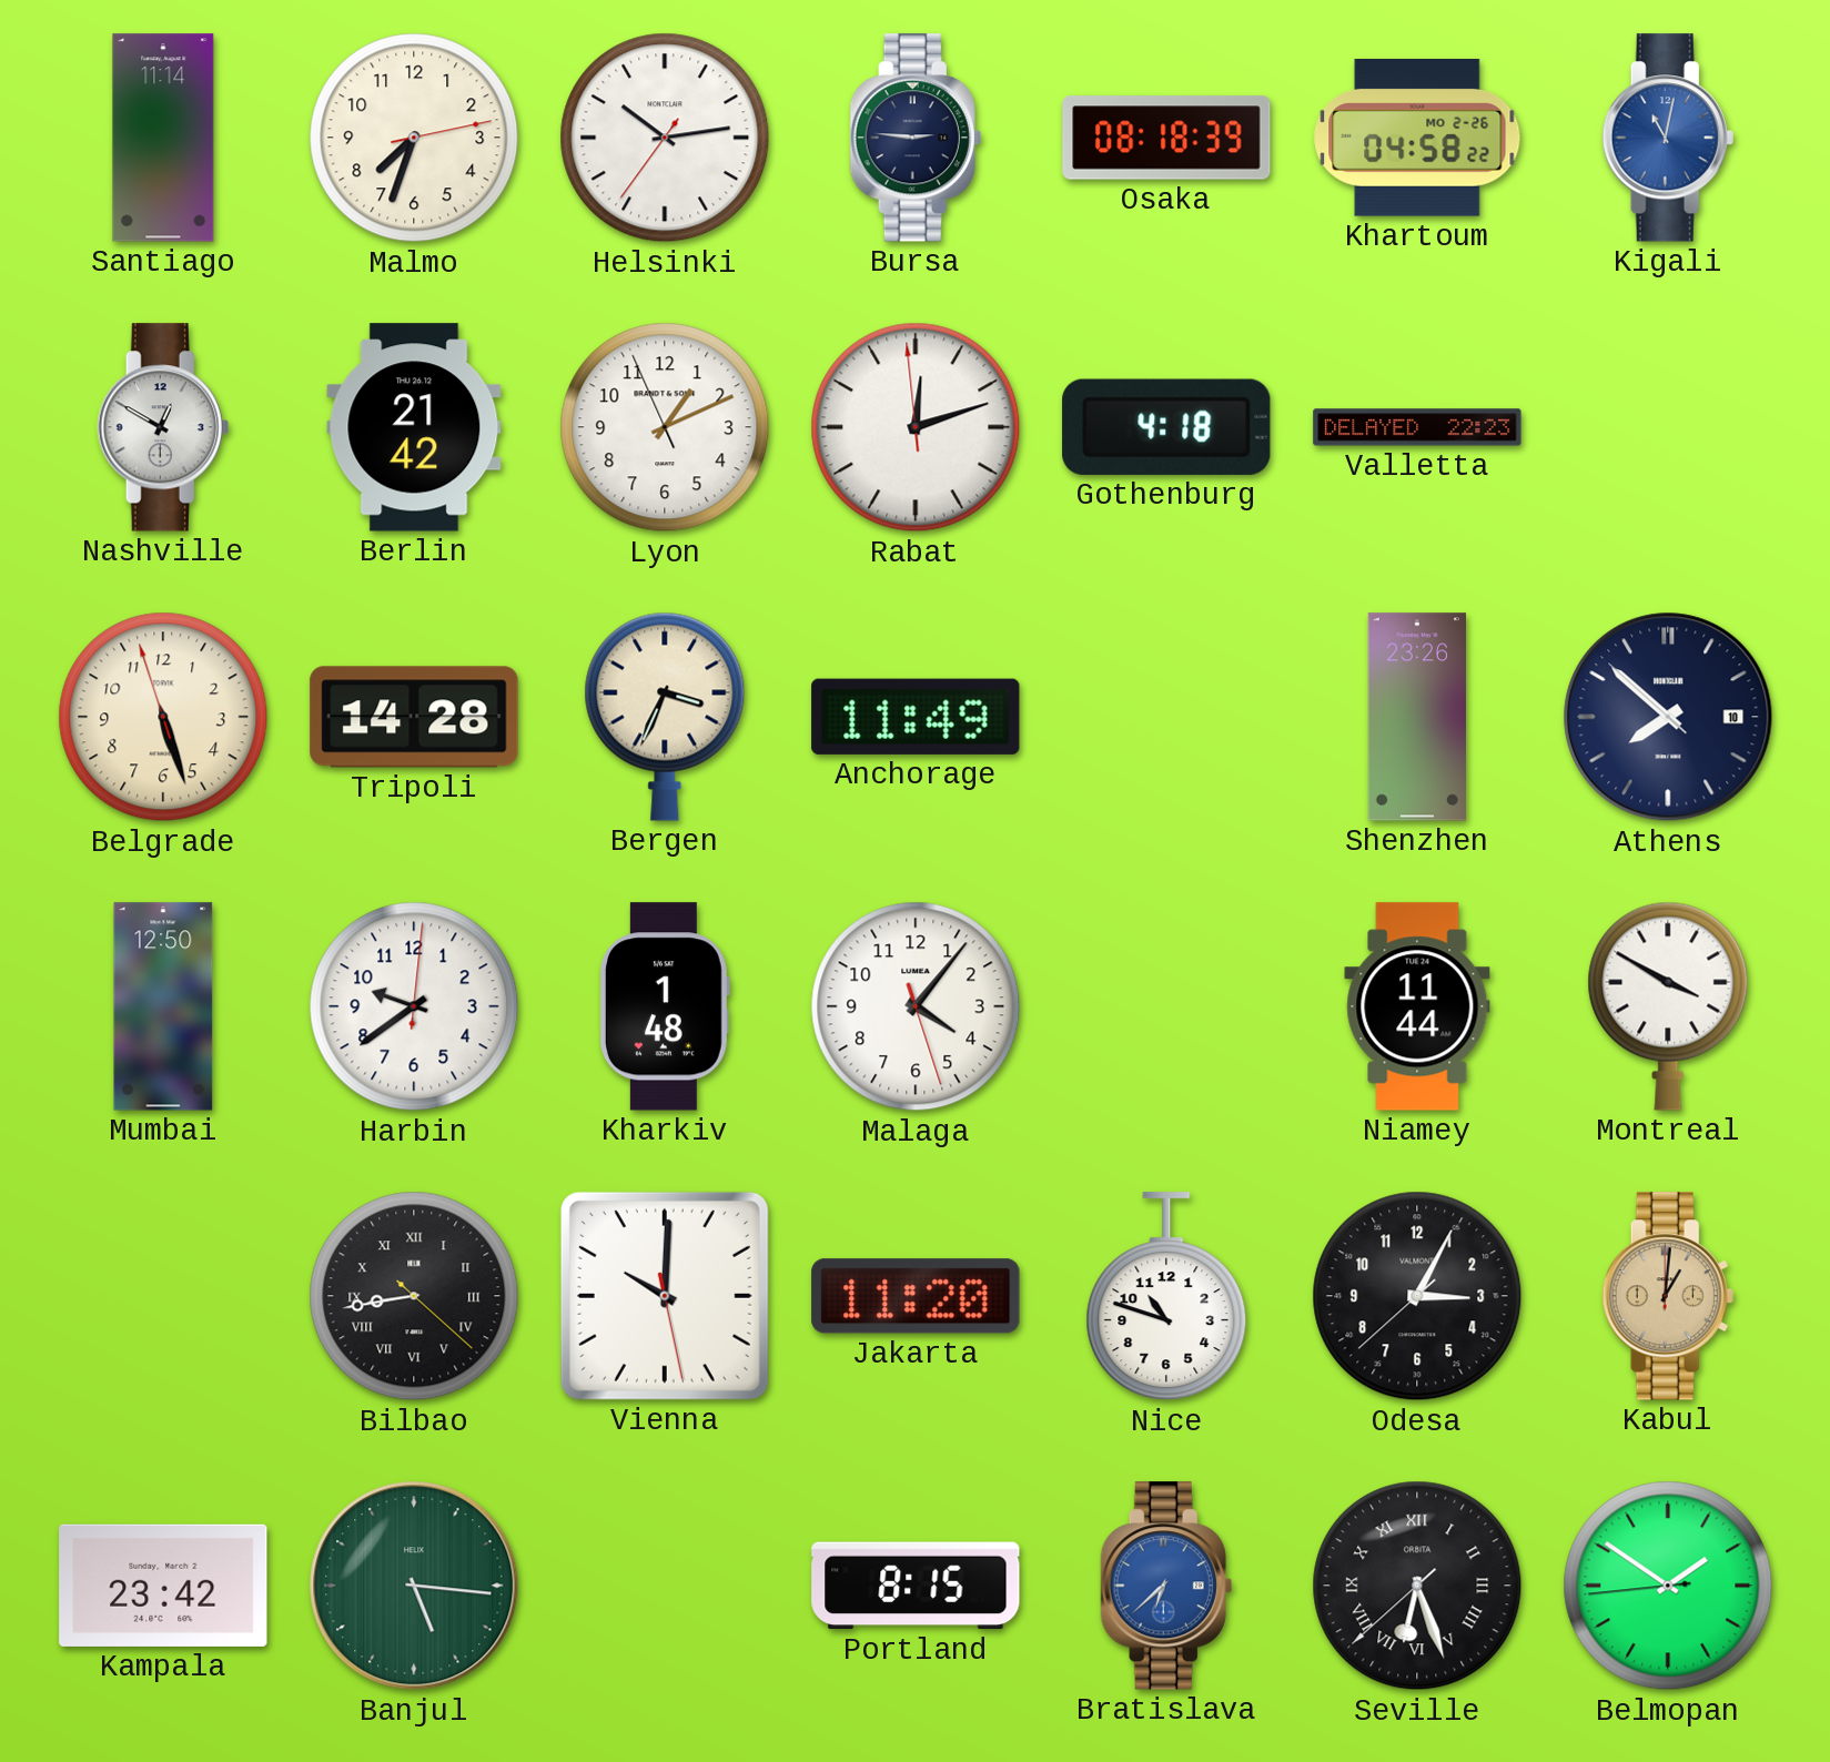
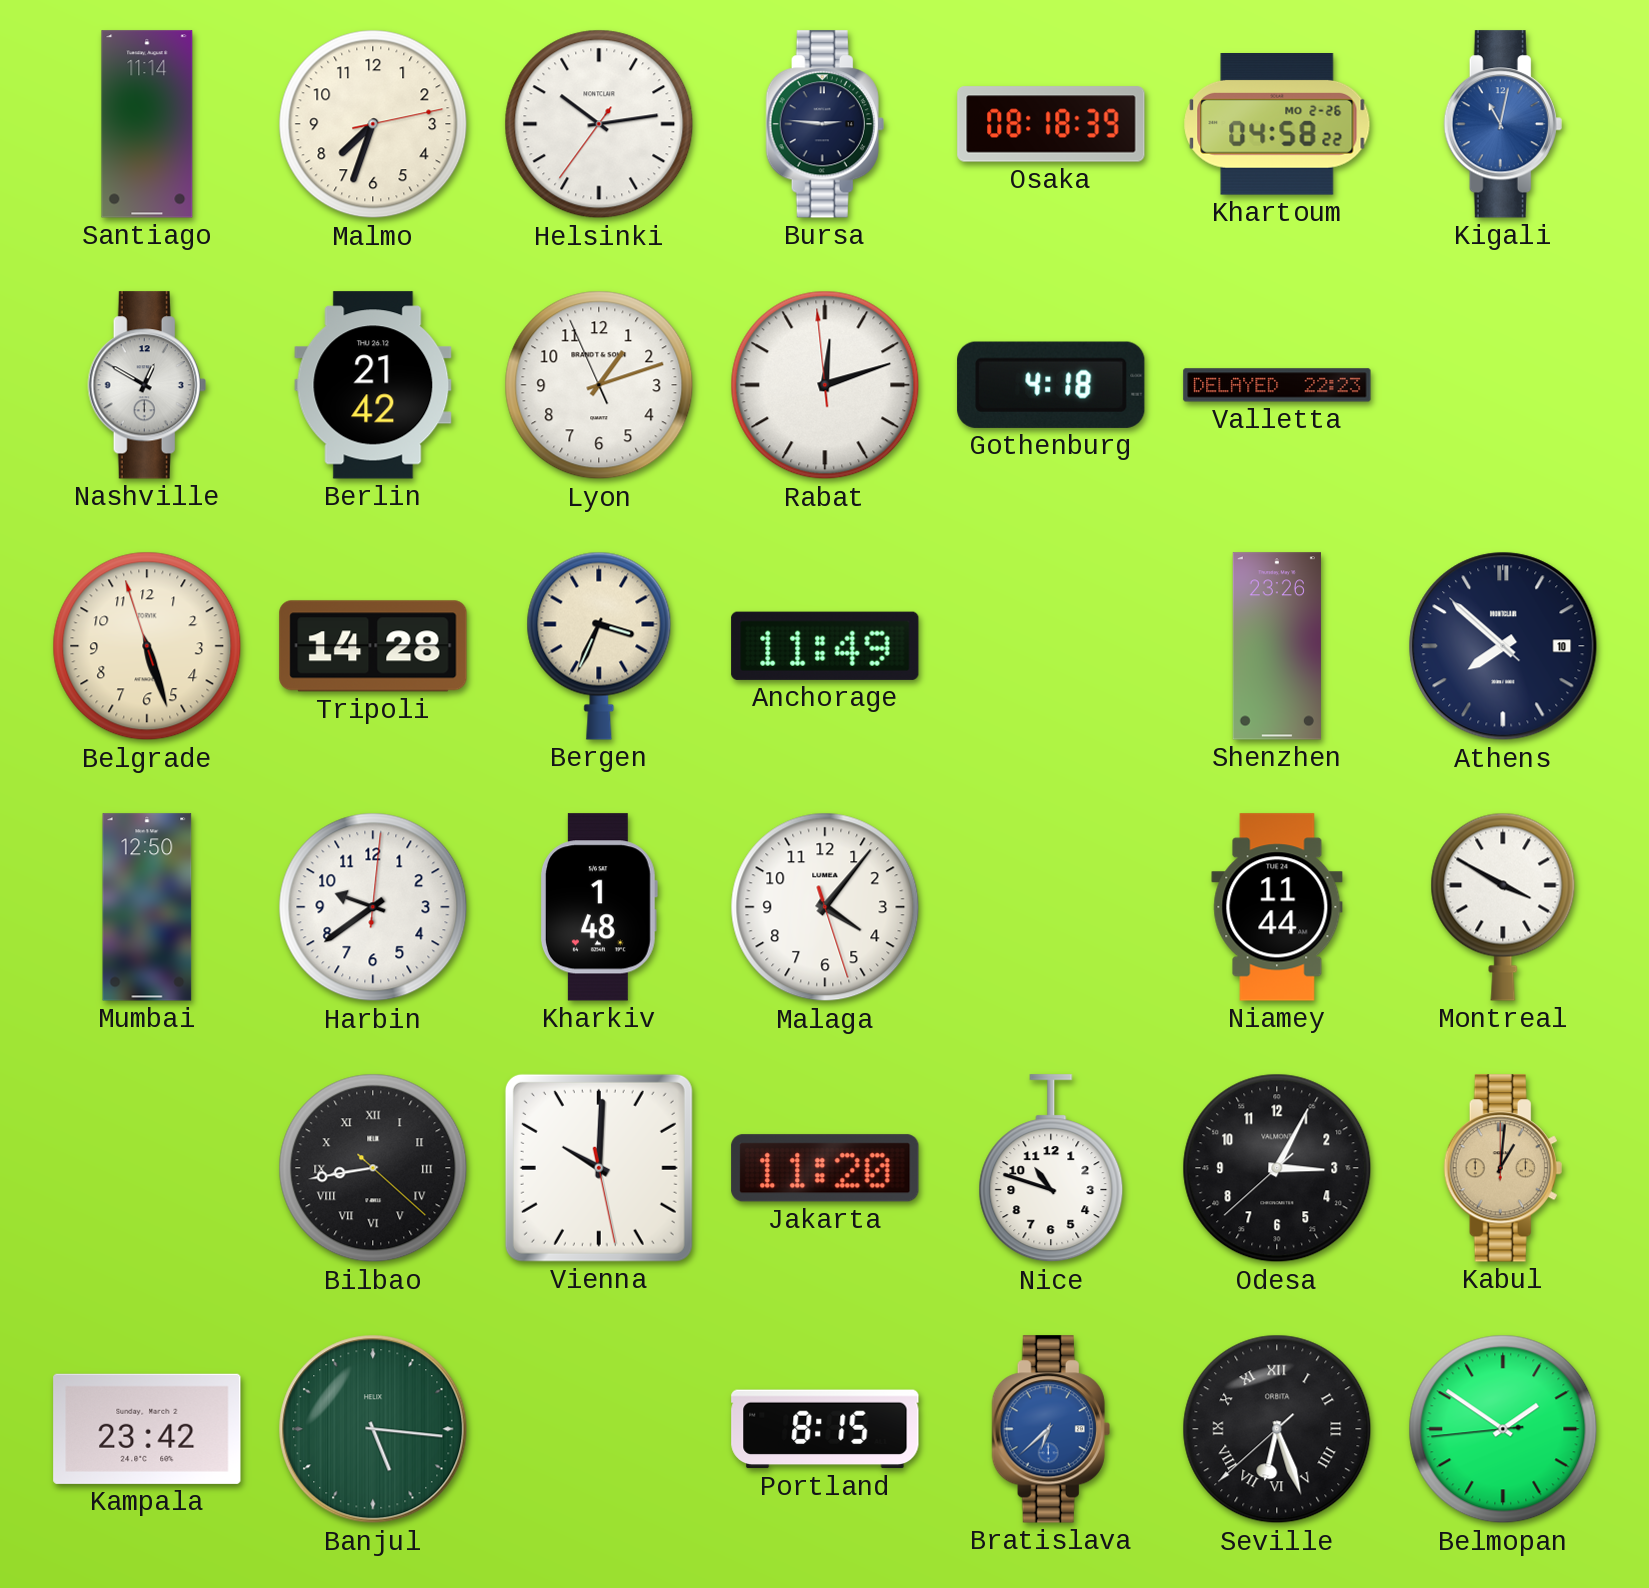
Lyon: 1:10 -> 1:11 (599, 385)
